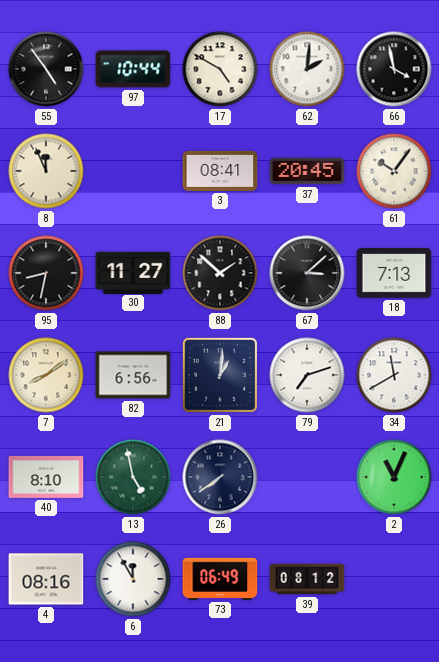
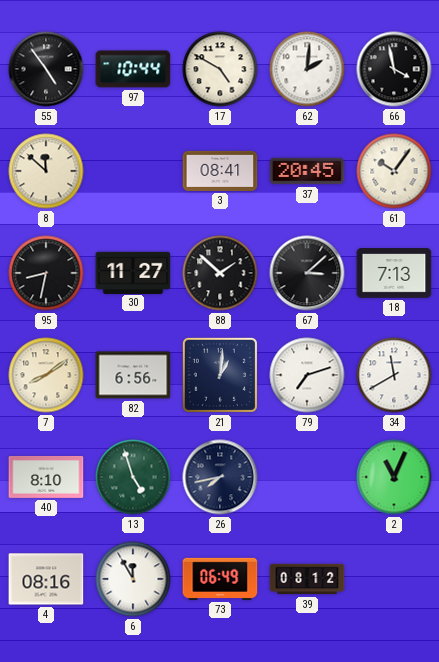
8: 11:56 -> 11:52 (46, 171)
13: 4:58 -> 4:57 (133, 477)
26: 7:39 -> 7:43 (220, 477)
